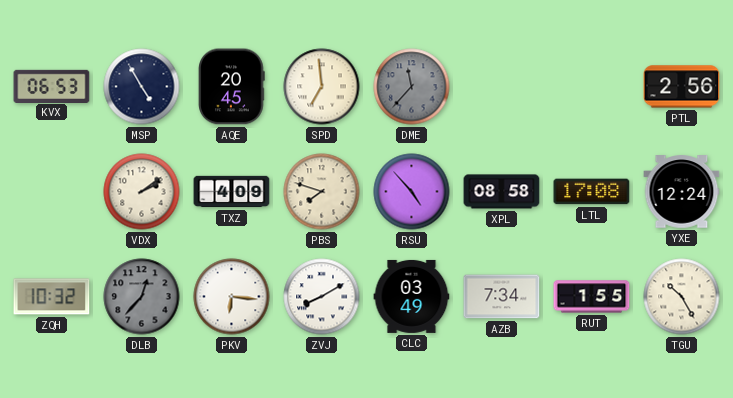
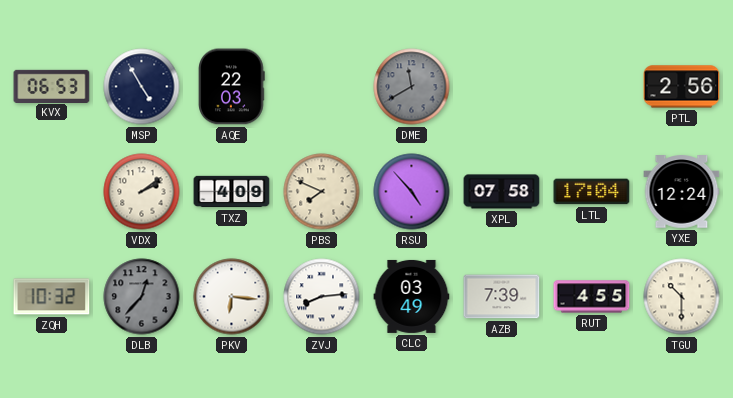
AQE: 20:45 -> 22:03 (232, 87)
SPD: 6:59 -> none (322, 87)
DME: 11:37 -> 11:40 (412, 87)
PBS: 7:48 -> 7:49 (322, 192)
XPL: 08:58 -> 07:58 (502, 192)
LTL: 17:08 -> 17:04 (592, 192)
ZVJ: 8:10 -> 8:14 (322, 297)
AZB: 7:34 -> 7:39 (502, 297)
RUT: 1:55 -> 4:55 (592, 297)
TGU: 10:25 -> 10:30 (682, 297)
